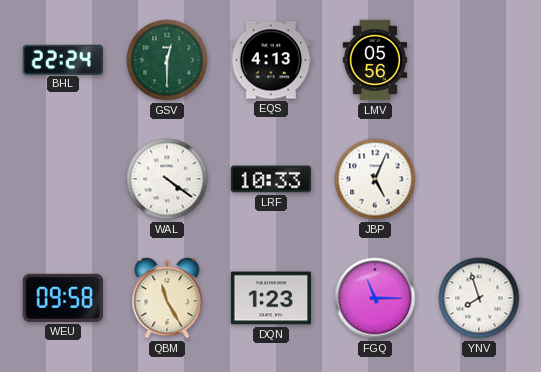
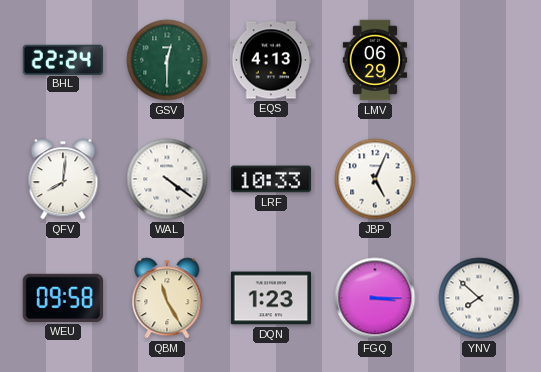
LMV: 05:56 -> 06:29 (375, 60)
QFV: none -> 8:01 (63, 179)
FGQ: 11:15 -> 3:15 (375, 298)
YNV: 7:57 -> 7:52 (479, 298)
